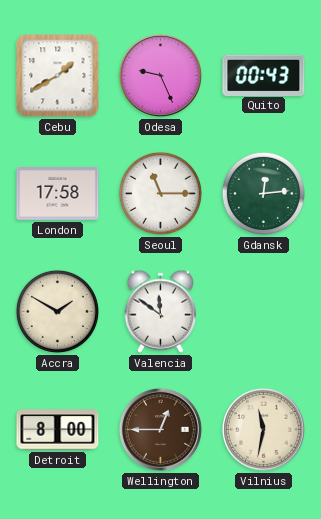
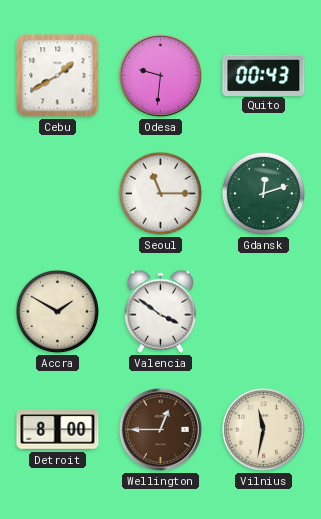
Odesa: 9:26 -> 9:31 (160, 75)
London: 17:58 -> none (58, 194)
Gdansk: 12:14 -> 12:12 (263, 193)
Valencia: 11:51 -> 3:51 (161, 311)
